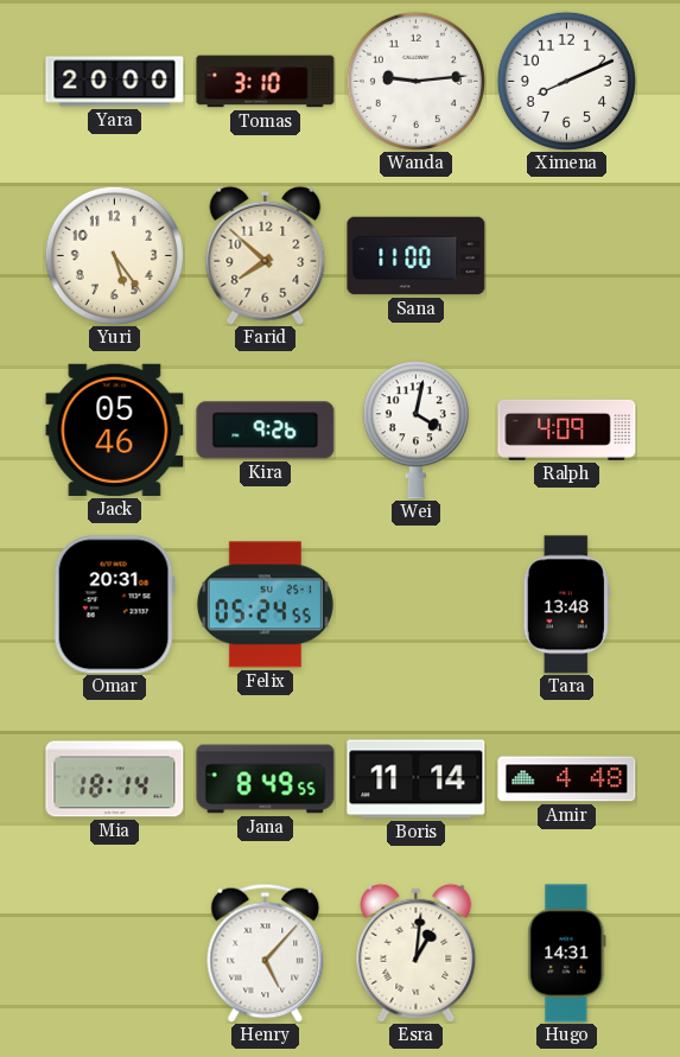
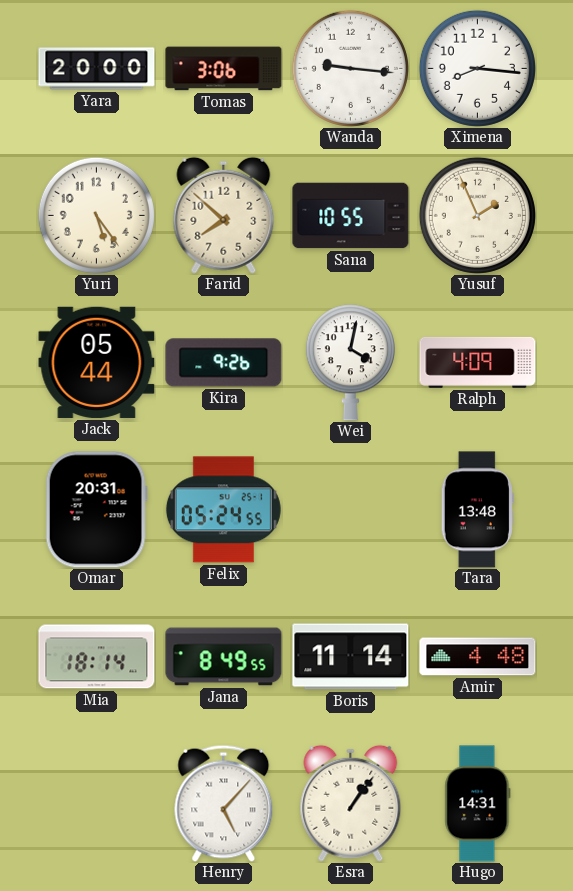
Tomas: 3:10 -> 3:06 (224, 69)
Wanda: 9:14 -> 9:16 (350, 68)
Ximena: 8:11 -> 8:16 (477, 68)
Sana: 11:00 -> 10:55 (351, 216)
Yusuf: none -> 1:56 (477, 215)
Jack: 05:46 -> 05:44 (97, 362)
Esra: 1:01 -> 1:06 (351, 803)
